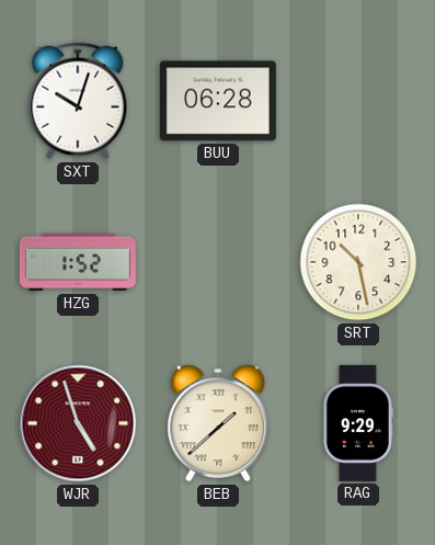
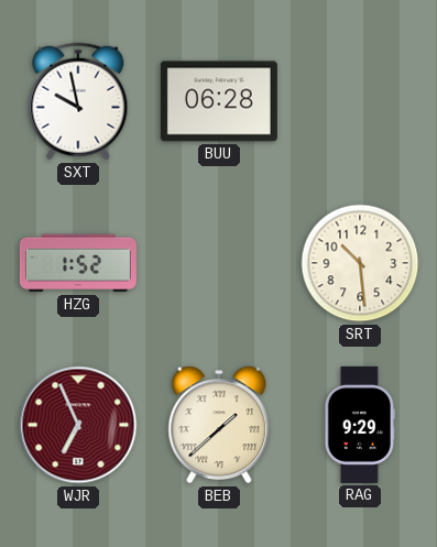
SXT: 10:03 -> 9:58 (78, 101)
SRT: 10:28 -> 10:29 (360, 263)
WJR: 4:57 -> 6:56 (78, 425)
